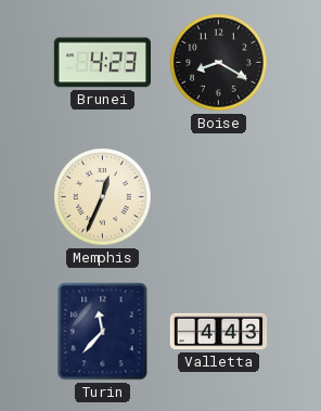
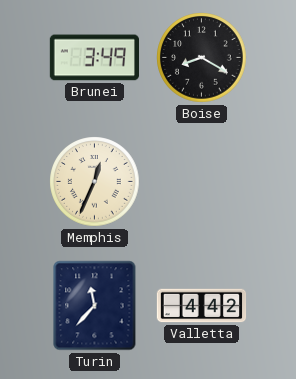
Brunei: 4:23 -> 3:49 (94, 58)
Valletta: 4:43 -> 4:42 (202, 306)
